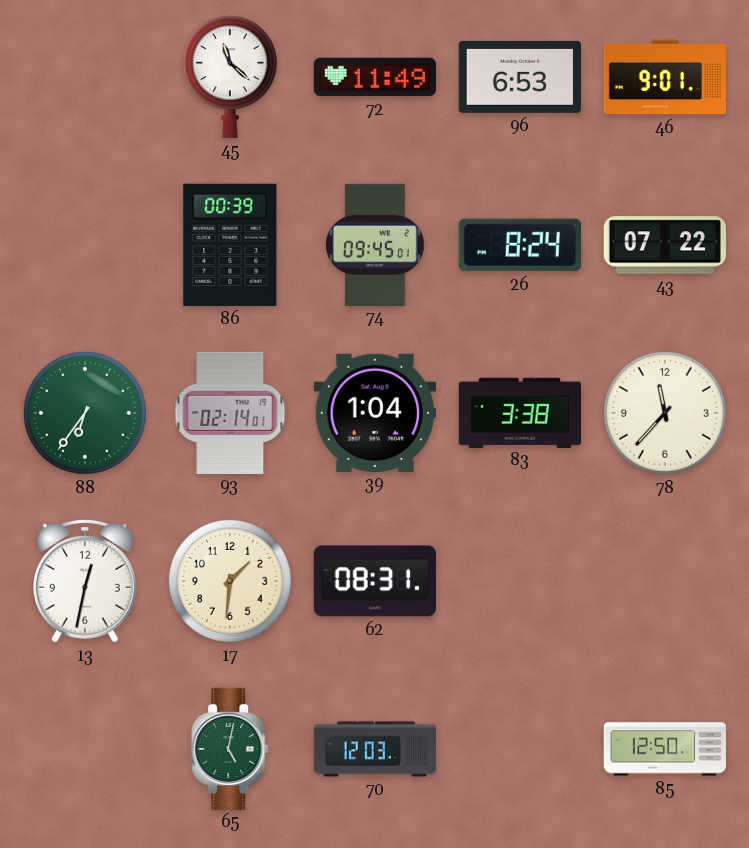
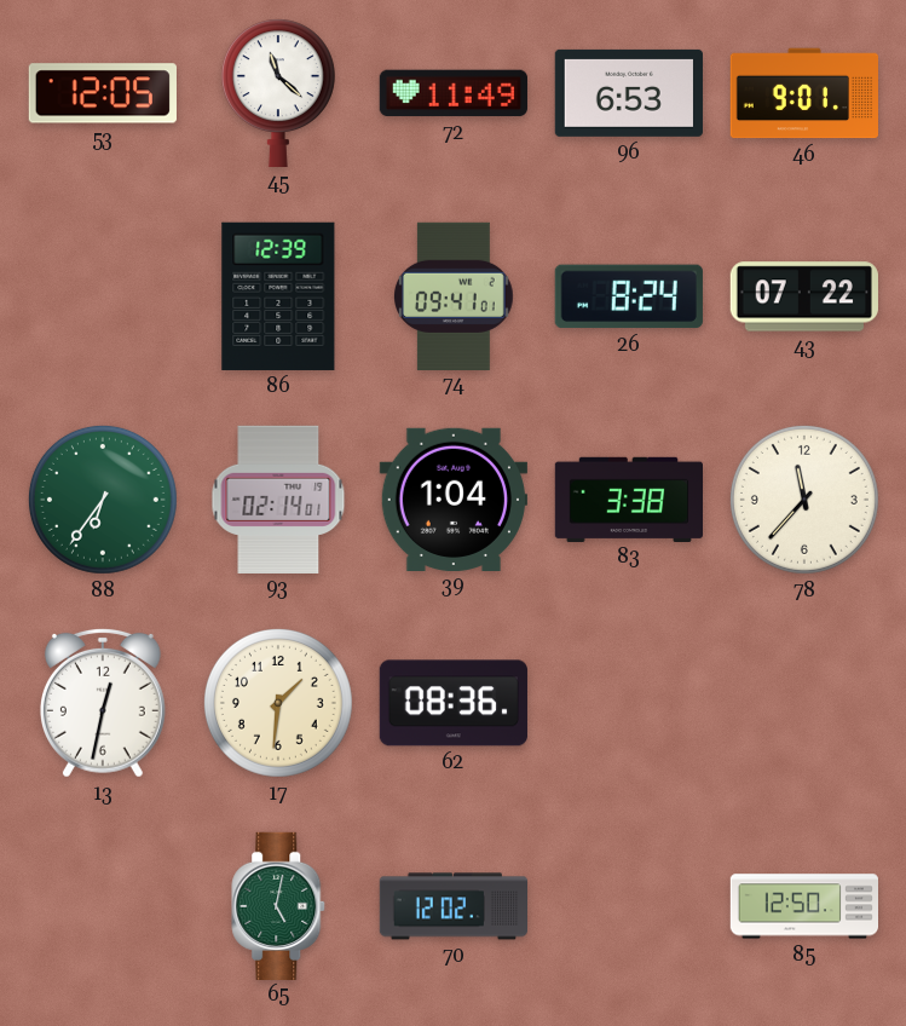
53: none -> 12:05 (103, 93)
86: 00:39 -> 12:39 (278, 296)
74: 09:45 -> 09:41 (455, 295)
62: 08:31 -> 08:36 (454, 703)
70: 12:03 -> 12:02 (452, 906)
